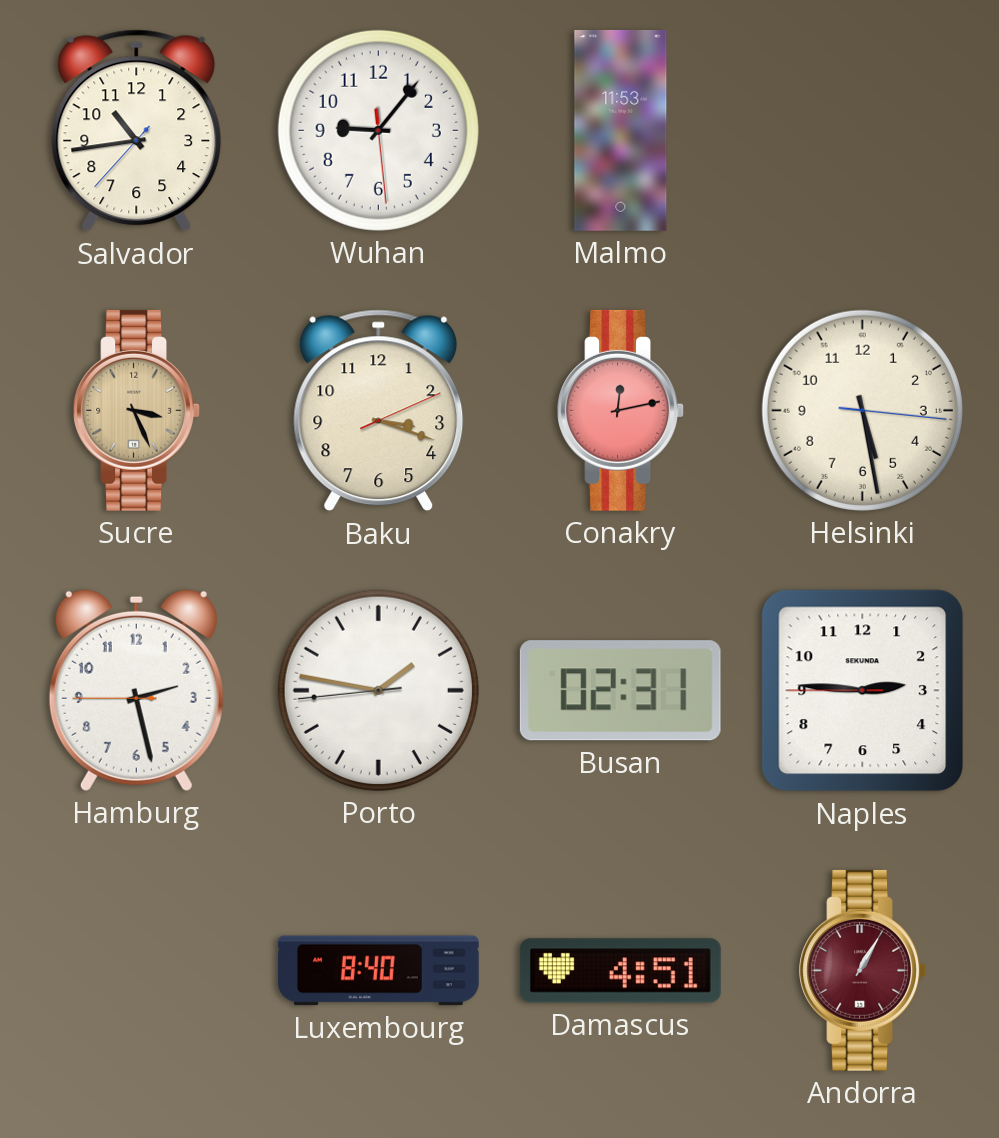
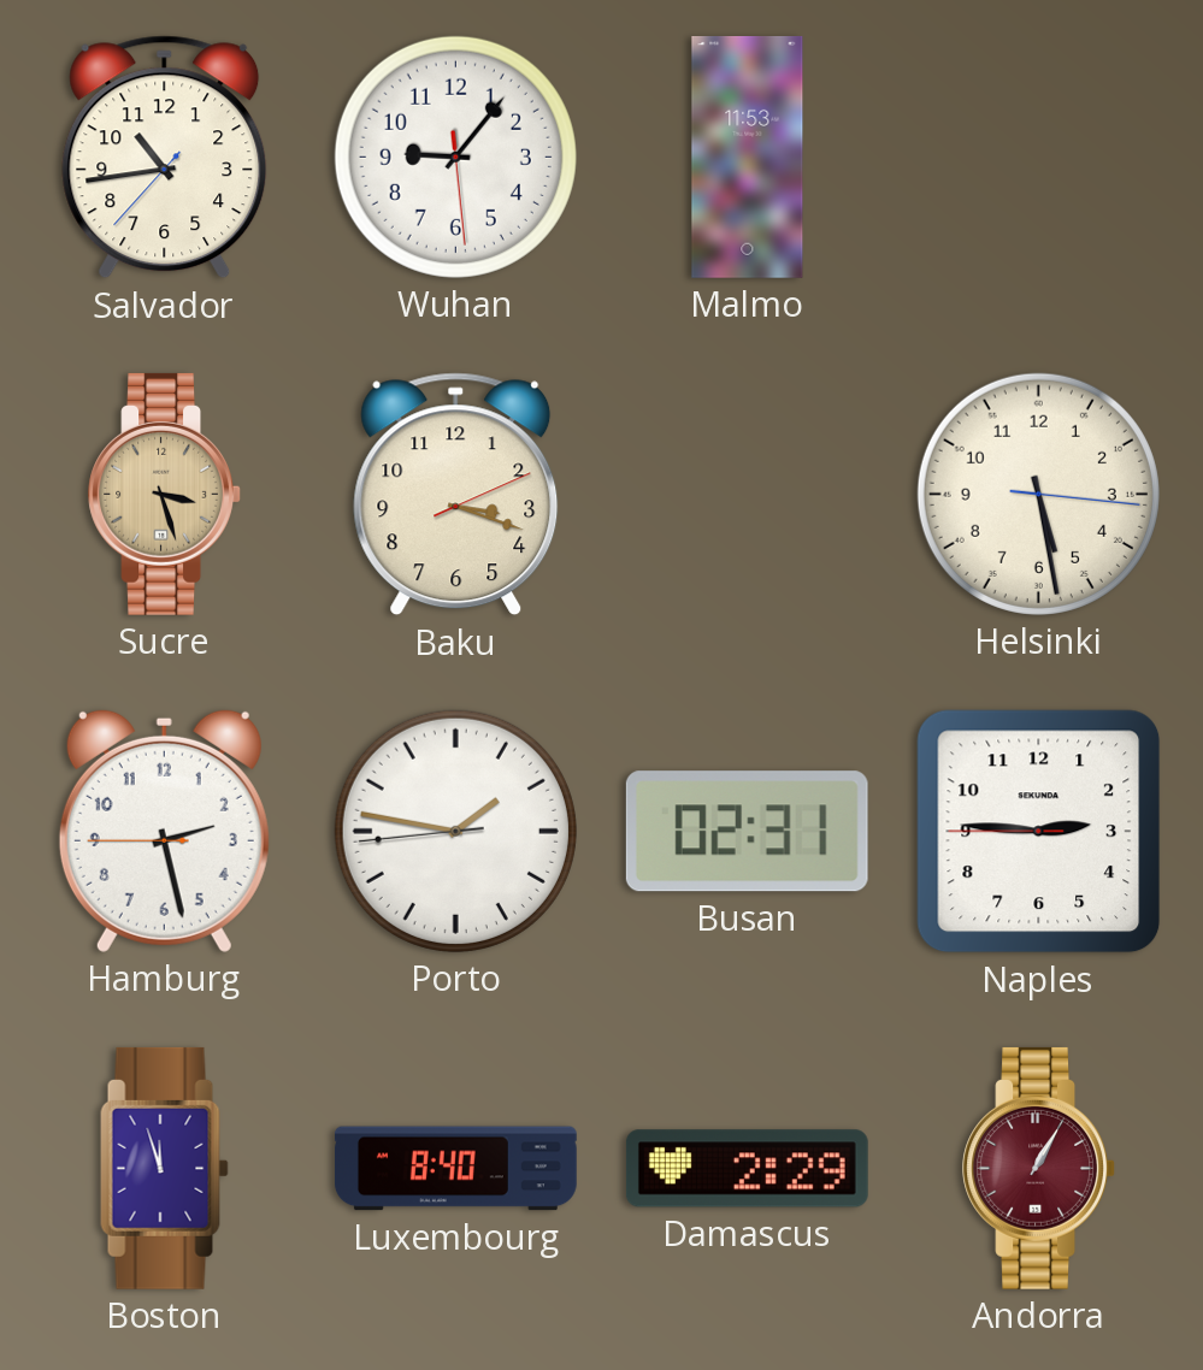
Sucre: 3:26 -> 3:27 (165, 494)
Conakry: 12:13 -> none (621, 410)
Boston: none -> 11:57 (165, 1168)
Damascus: 4:51 -> 2:29 (747, 1169)
